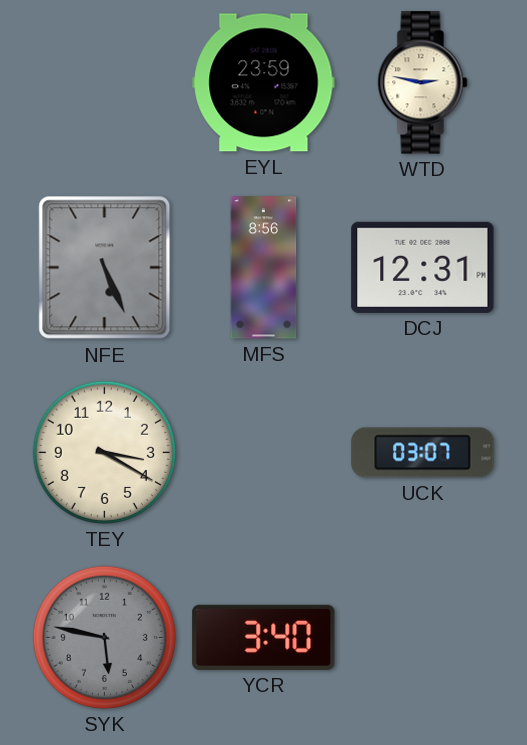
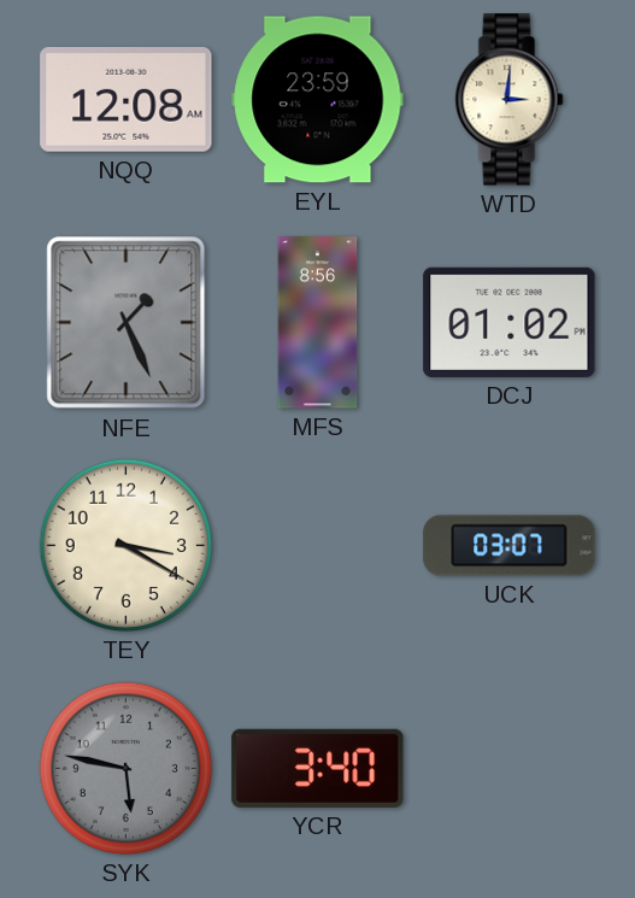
NQQ: none -> 12:08 (127, 99)
WTD: 2:47 -> 3:01 (510, 100)
NFE: 5:26 -> 1:26 (127, 323)
DCJ: 12:31 -> 01:02 (510, 322)
